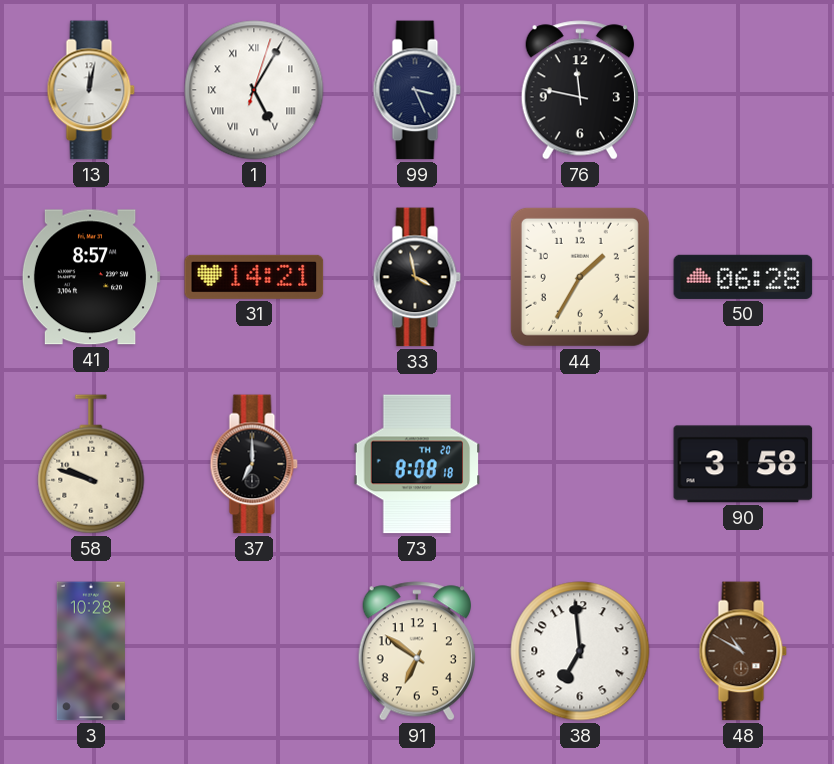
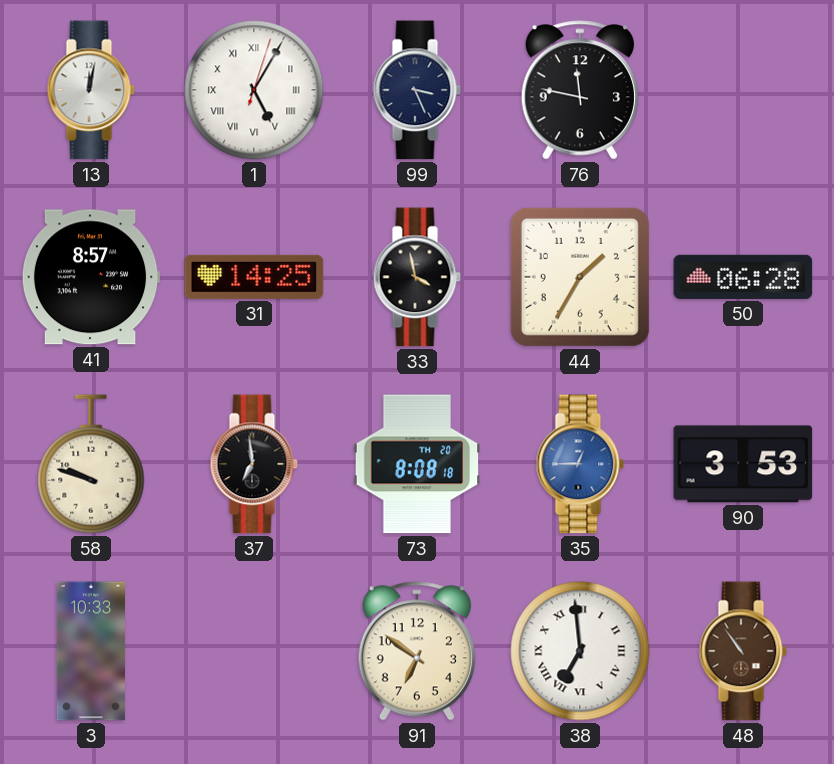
31: 14:21 -> 14:25 (254, 277)
37: 7:00 -> 6:59 (254, 464)
35: none -> 12:45 (580, 464)
90: 3:58 -> 3:53 (743, 464)
3: 10:28 -> 10:33 (91, 651)
38 numerals: Arabic -> Roman (580, 651)
48: 10:50 -> 10:54 (743, 651)
